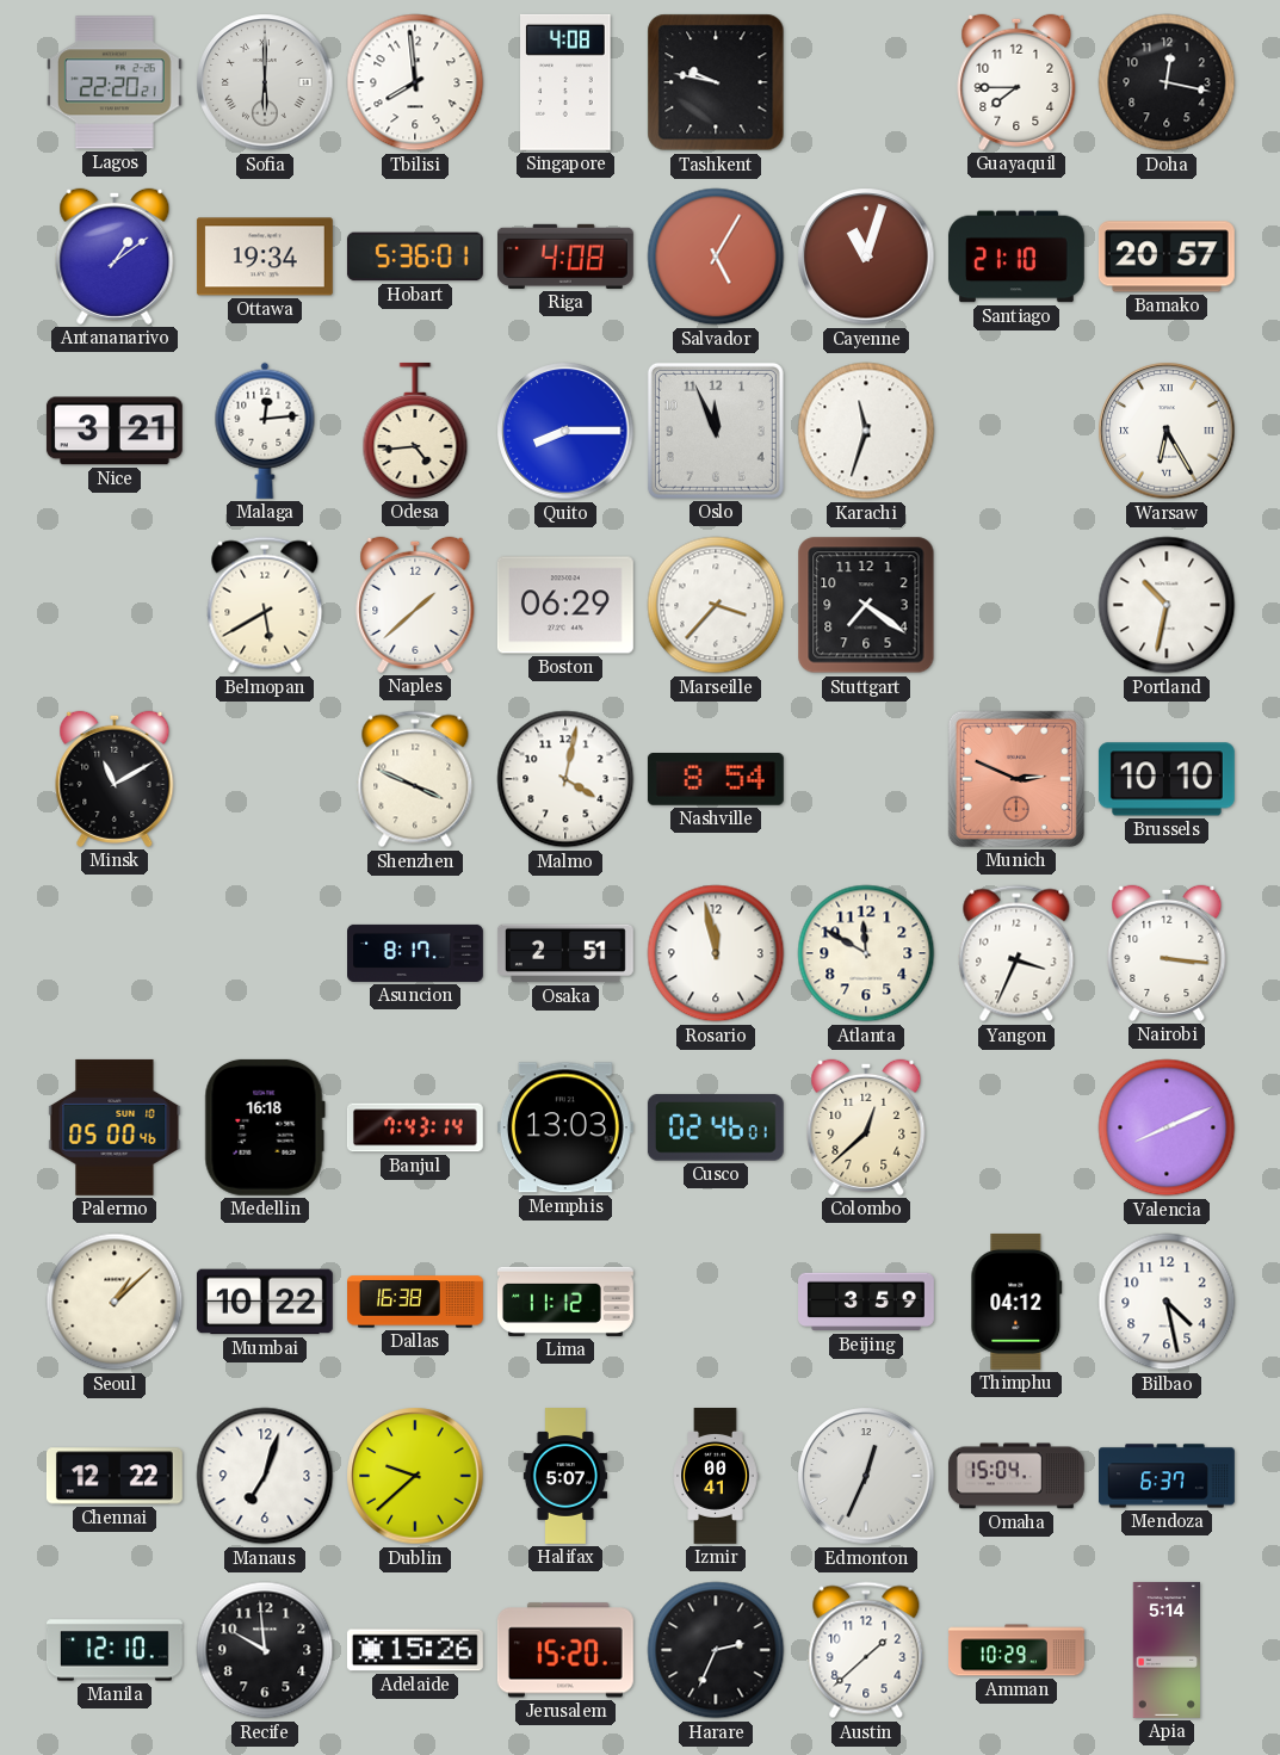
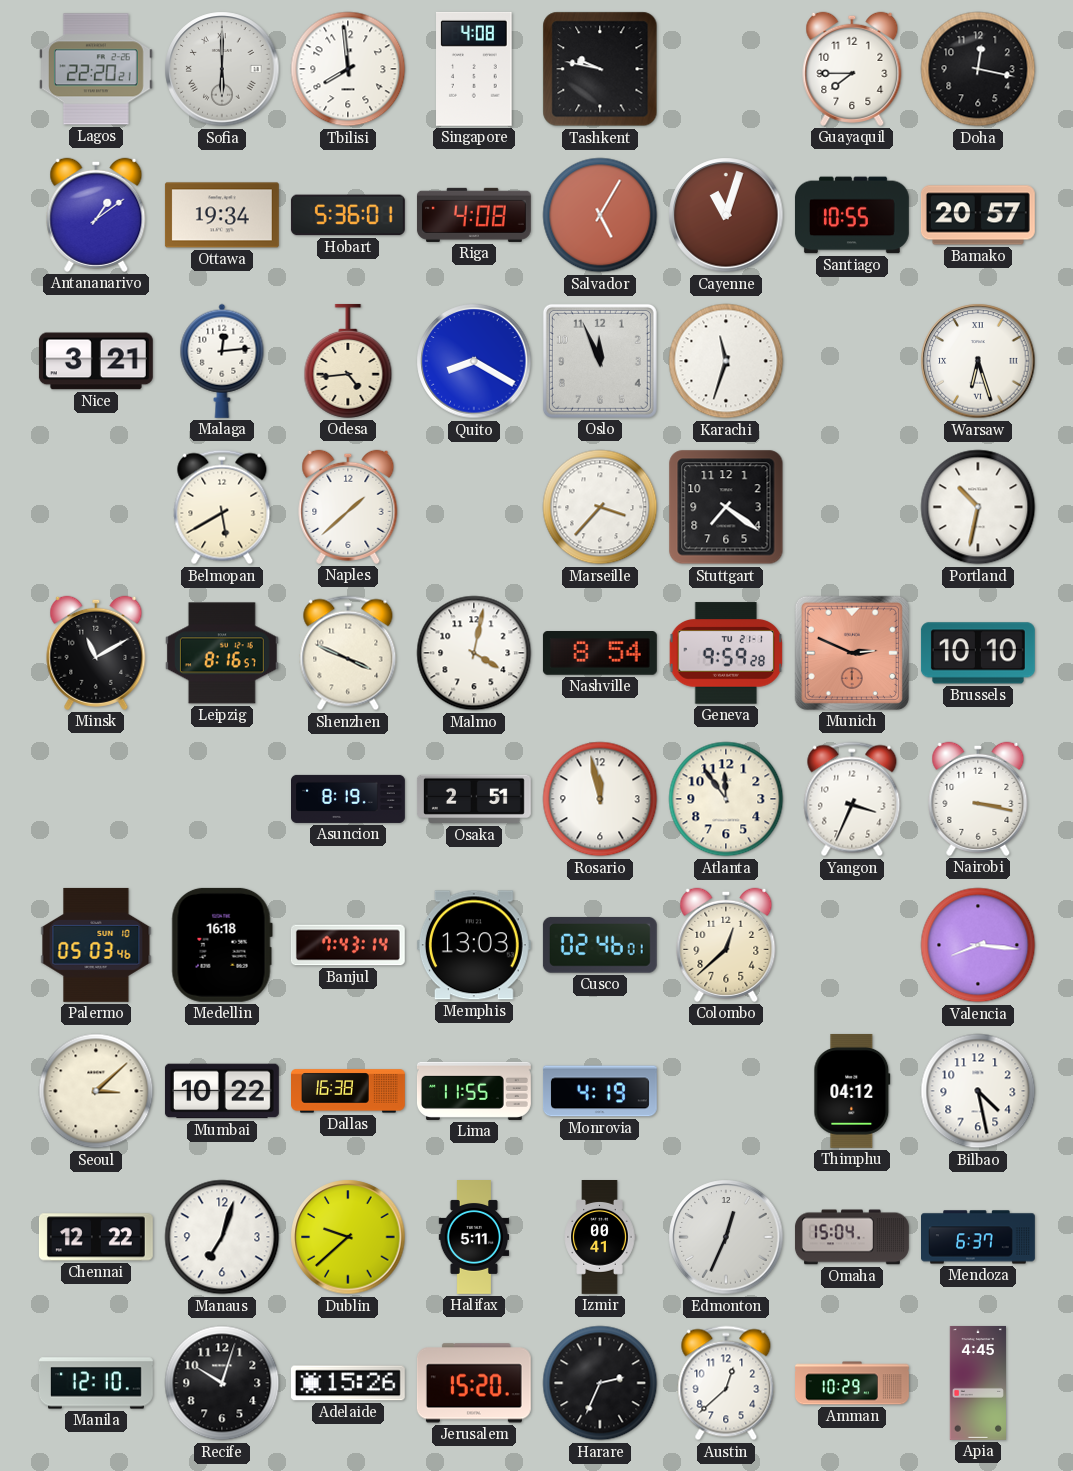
Santiago: 21:10 -> 10:55 (852, 215)
Quito: 8:15 -> 8:20 (474, 361)
Warsaw: 6:25 -> 6:27 (978, 361)
Boston: 06:29 -> none (565, 605)
Leipzig: none -> 8:16 (222, 653)
Geneva: none -> 9:59 (726, 653)
Asuncion: 8:17 -> 8:19 (349, 799)
Atlanta: 11:50 -> 11:54 (726, 799)
Nairobi: 3:16 -> 3:17 (978, 799)
Palermo: 05:00 -> 05:03 (96, 945)
Valencia: 8:11 -> 8:16 (978, 945)
Seoul: 1:08 -> 3:08 (96, 1091)
Lima: 11:12 -> 11:55 (474, 1091)
Monrovia: none -> 4:19 (600, 1091)
Beijing: 3:59 -> none (867, 1302)
Halifax: 5:07 -> 5:11 (474, 1238)
Recife: 9:59 -> 10:03 (222, 1383)
Austin: 1:38 -> 12:38 (726, 1383)
Apia: 5:14 -> 4:45 (977, 1383)
